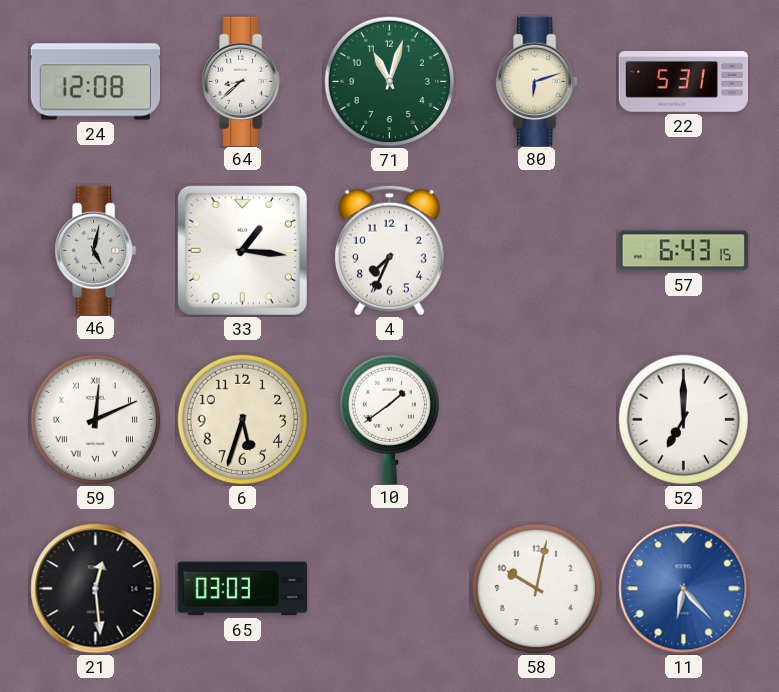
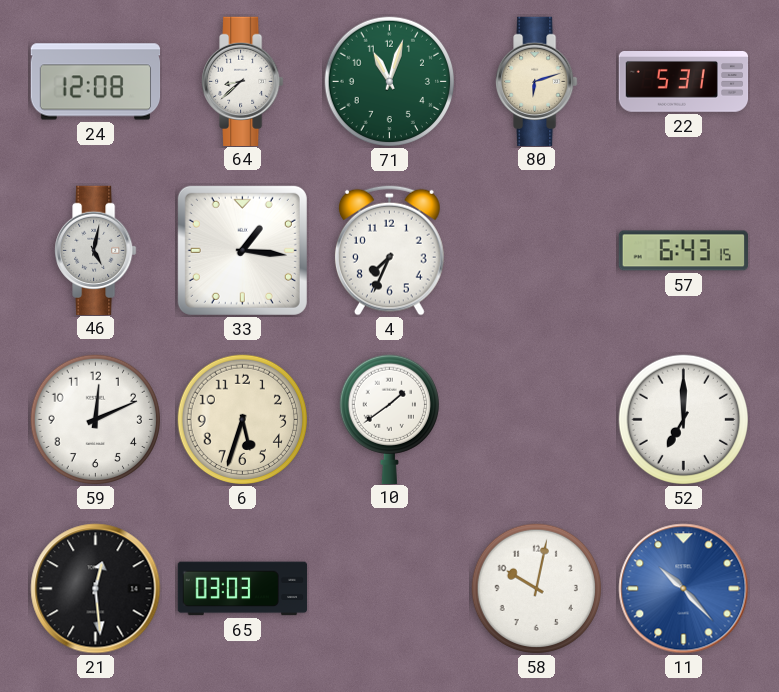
59 numerals: Roman -> Arabic (96, 420)
11: 6:23 -> 10:23 (684, 589)
